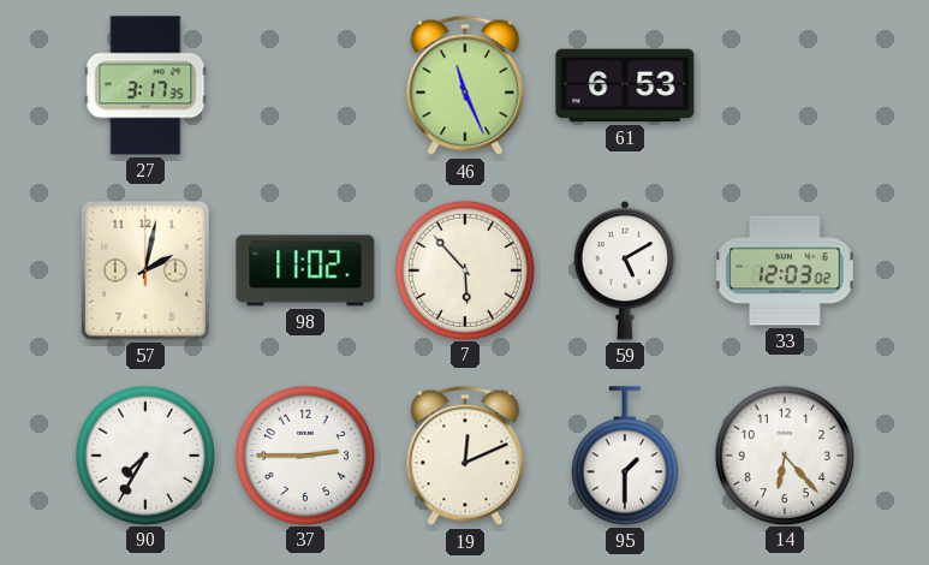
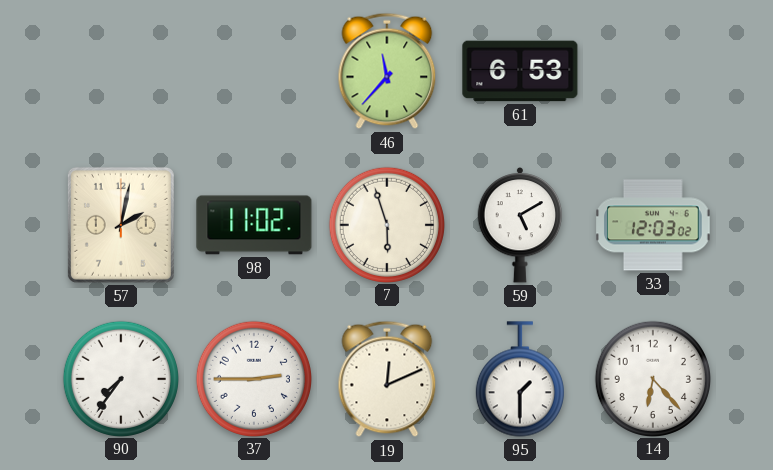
27: 3:17 -> none (145, 85)
46: 11:26 -> 11:37 (387, 71)
7: 5:53 -> 5:57 (386, 224)
90: 7:35 -> 7:36 (120, 378)
